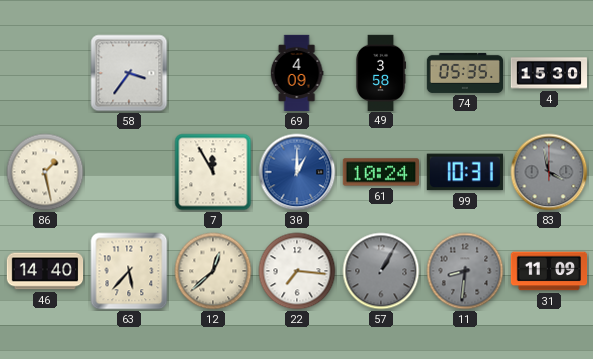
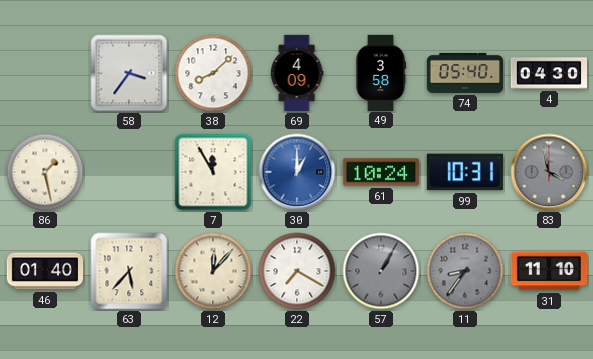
38: none -> 8:08 (213, 73)
74: 05:35 -> 05:40 (465, 73)
4: 15:30 -> 04:30 (549, 73)
46: 14:40 -> 01:40 (45, 271)
12: 12:38 -> 12:07 (213, 271)
22: 7:16 -> 7:20 (297, 271)
11: 8:31 -> 8:36 (465, 271)
31: 11:09 -> 11:10 (549, 271)
